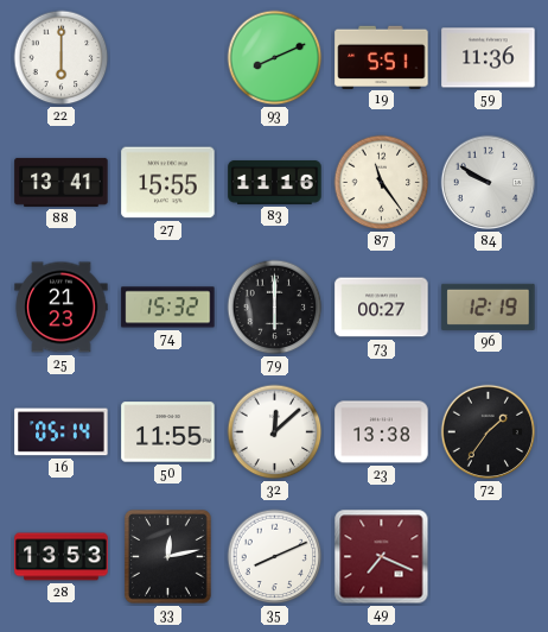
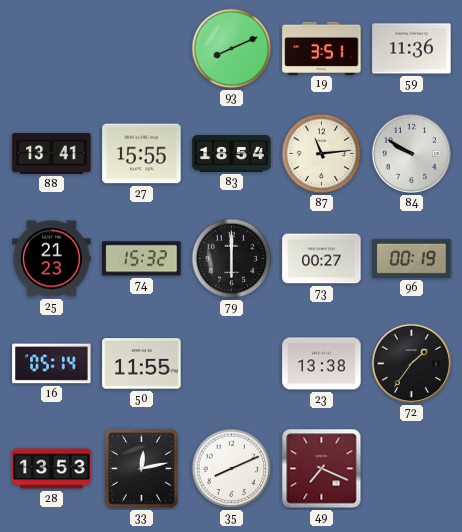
22: 6:00 -> none (62, 58)
19: 5:51 -> 3:51 (322, 48)
83: 11:16 -> 18:54 (232, 153)
87: 11:24 -> 11:14 (322, 154)
96: 12:19 -> 00:19 (412, 258)
32: 12:08 -> none (275, 432)
